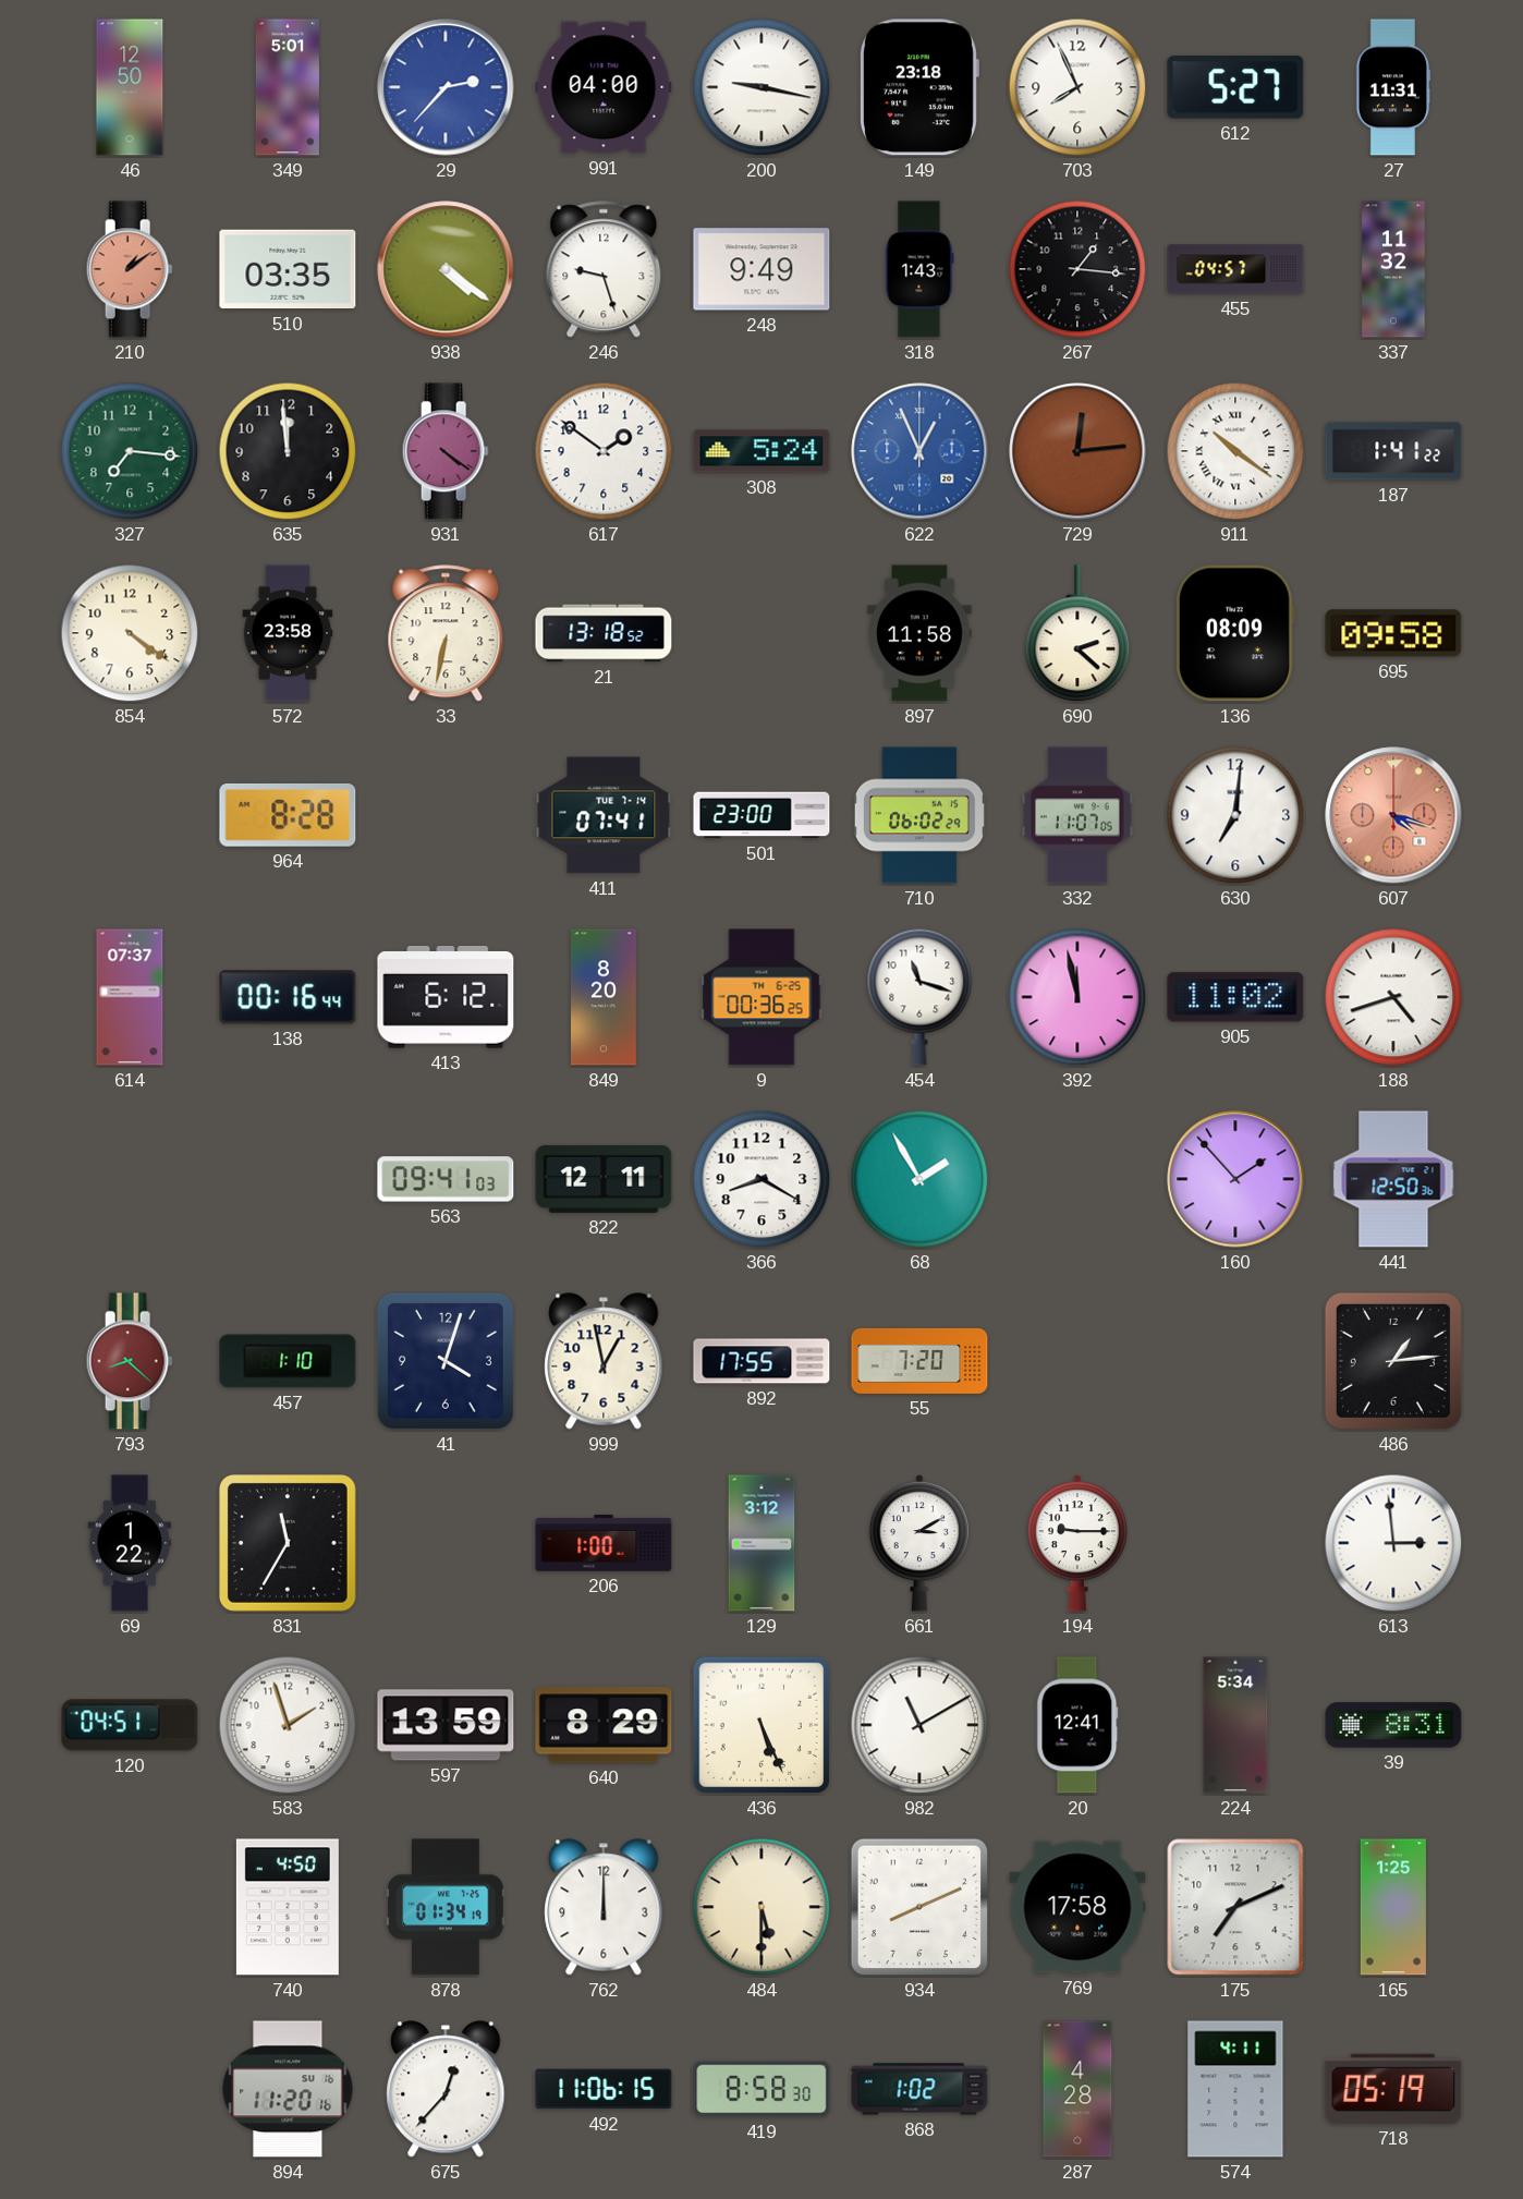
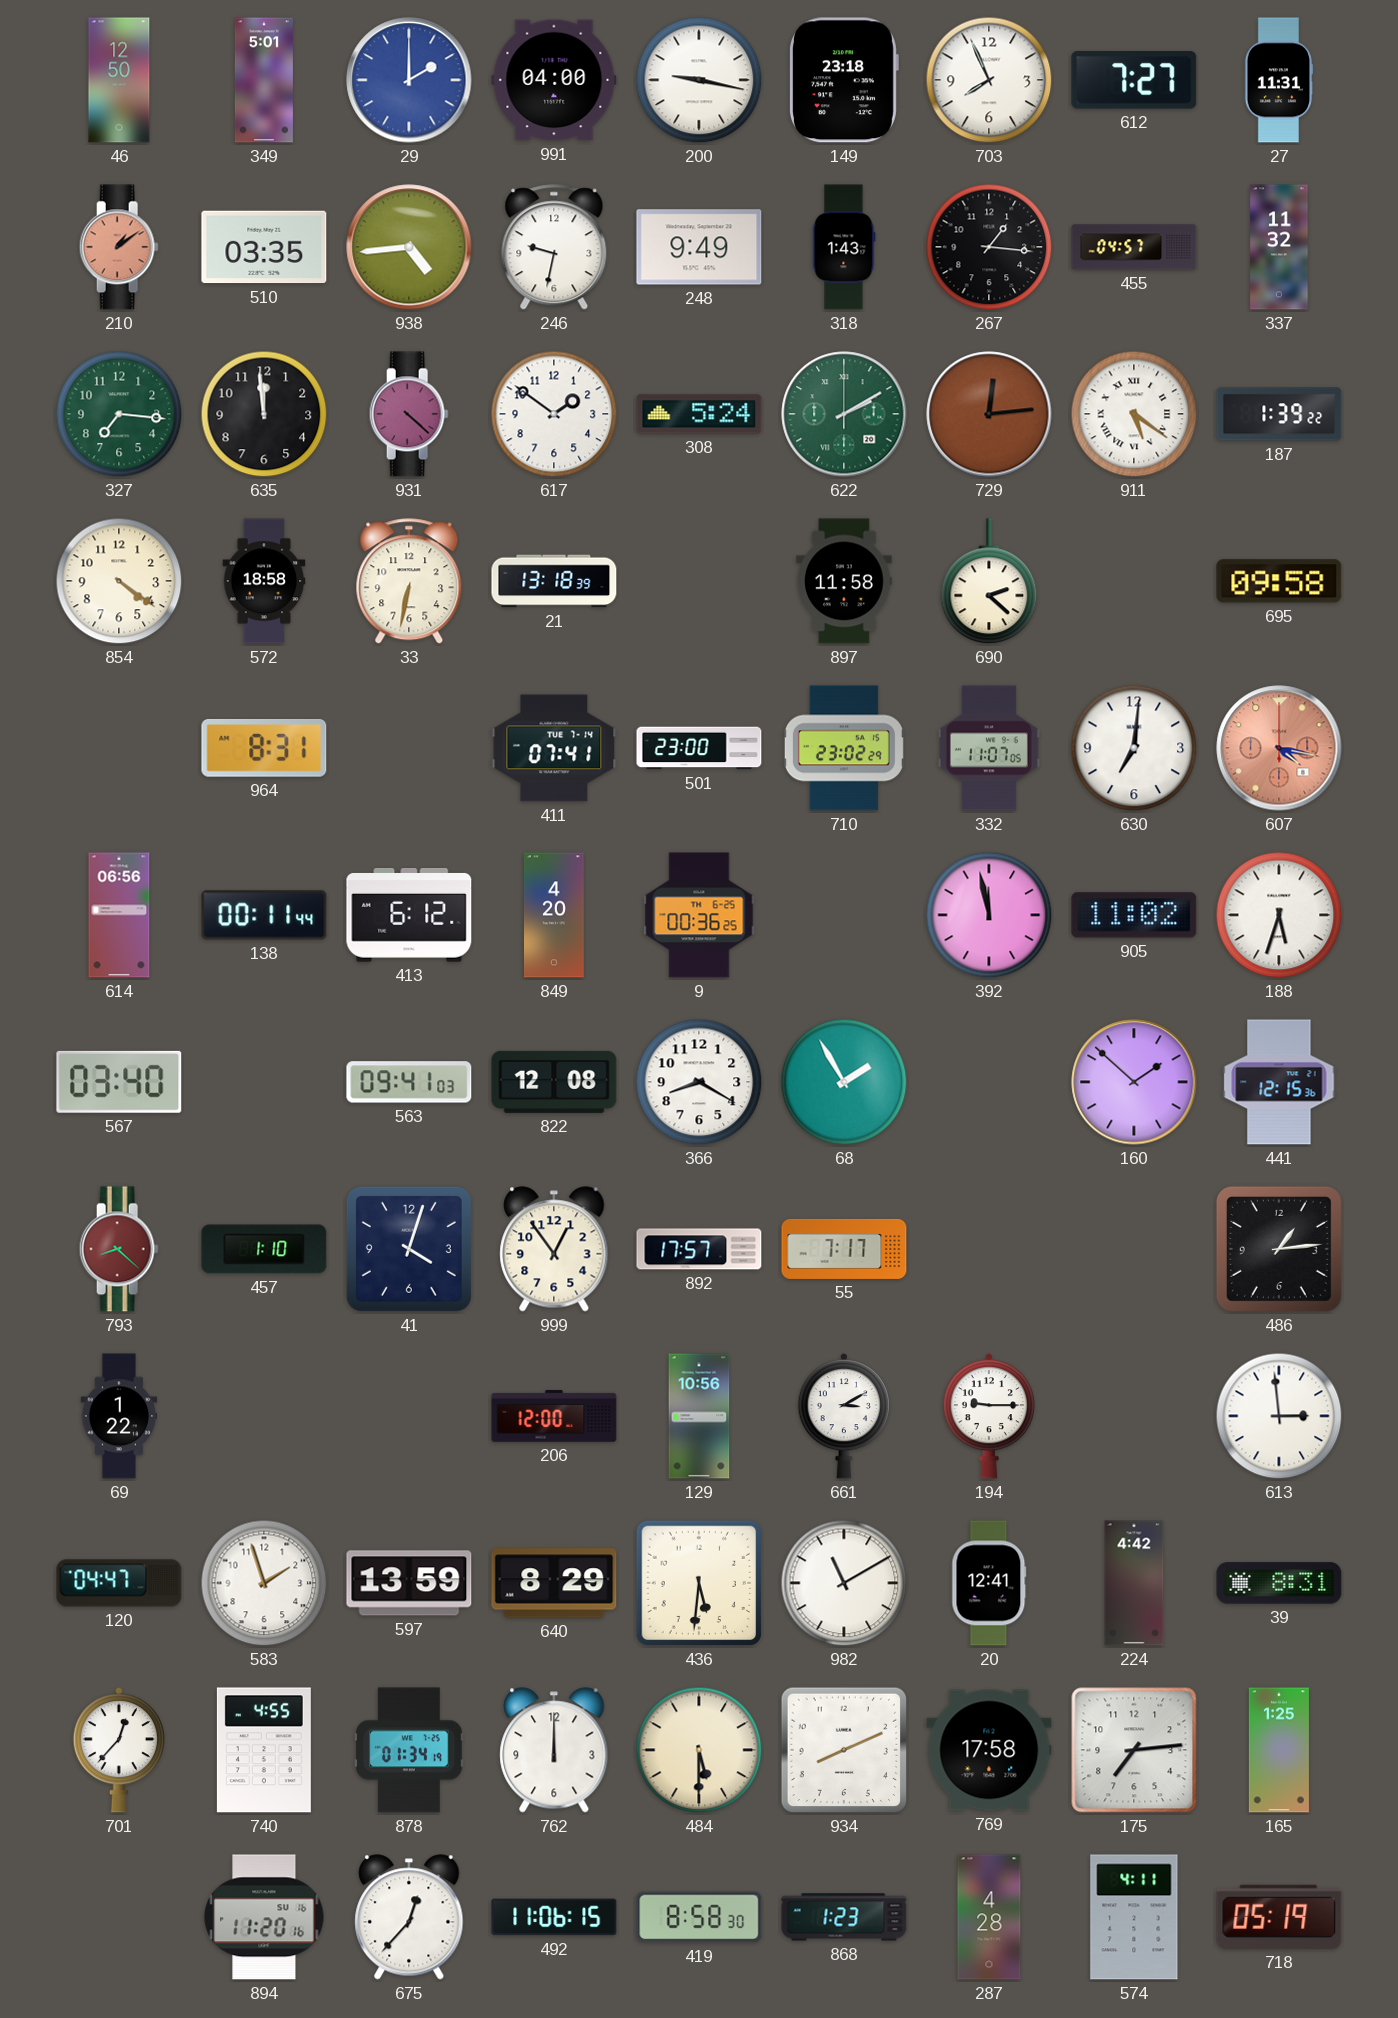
29: 2:37 -> 2:00 (409, 80)
612: 5:27 -> 7:27 (1134, 80)
938: 4:21 -> 4:44 (409, 247)
246: 9:27 -> 9:32 (554, 248)
931: 4:21 -> 4:22 (409, 414)
622: 12:56 -> 2:10 (844, 414)
622 dial: blue -> green (844, 414)
911: 10:21 -> 5:21 (1134, 414)
187: 1:41 -> 1:39 (1279, 414)
572: 23:58 -> 18:58 (264, 581)
21: 13:18:52 -> 13:18:39 (554, 581)
136: 08:09 -> none (1235, 633)
964: 8:28 -> 8:31 (264, 748)
710: 06:02 -> 23:02 (844, 748)
607: 4:18 -> 4:17 (1279, 748)
614: 07:37 -> 06:56 (119, 915)
138: 00:16 -> 00:11 (264, 915)
849: 8:20 -> 4:20 (555, 915)
454: 11:18 -> none (919, 997)
188: 4:42 -> 5:33 (1279, 915)
567: none -> 03:40 (119, 1082)
822: 12:11 -> 12:08 (554, 1082)
160: 1:53 -> 1:52 (1134, 1082)
441: 12:50 -> 12:15 (1279, 1082)
999: 12:58 -> 12:54 (554, 1249)
892: 17:55 -> 17:57 (699, 1249)
55: 7:20 -> 7:17 (844, 1249)
831: 11:35 -> none (289, 1544)
206: 1:00 -> 12:00 (554, 1417)
129: 3:12 -> 10:56 (699, 1416)
120: 04:51 -> 04:47 (119, 1583)
436: 5:26 -> 5:31 (699, 1583)
224: 5:34 -> 4:42 (1134, 1583)
701: none -> 12:37 (118, 1750)
740: 4:50 -> 4:55 (264, 1750)
175: 7:11 -> 7:14 (1134, 1750)
868: 1:02 -> 1:23 (844, 1917)
